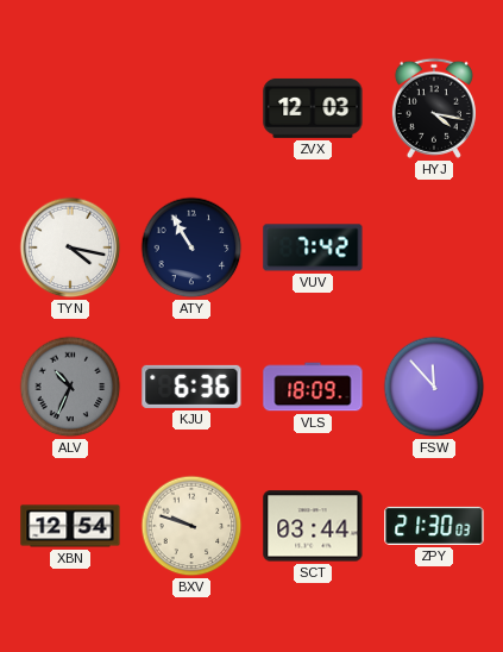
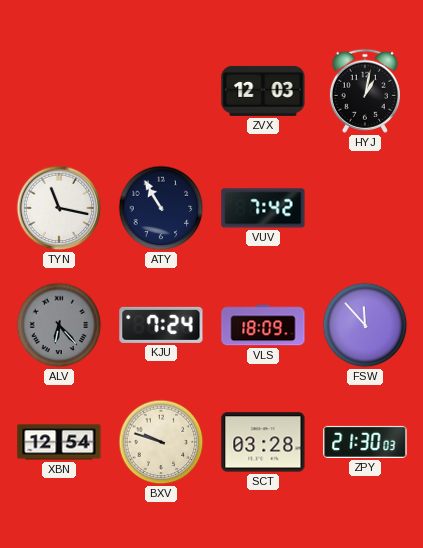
HYJ: 4:17 -> 1:02 (365, 91)
TYN: 4:17 -> 11:17 (59, 208)
ALV: 10:34 -> 6:23 (59, 325)
KJU: 6:36 -> 7:24 (161, 325)
SCT: 03:44 -> 03:28 (263, 442)
